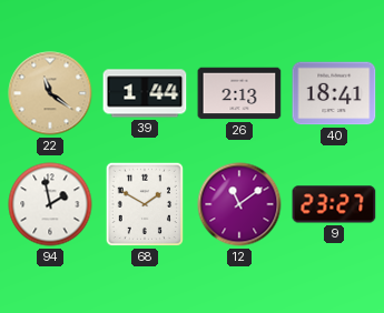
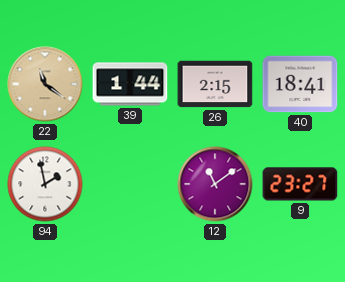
26: 2:13 -> 2:15 (215, 84)
68: 1:50 -> none (145, 204)
